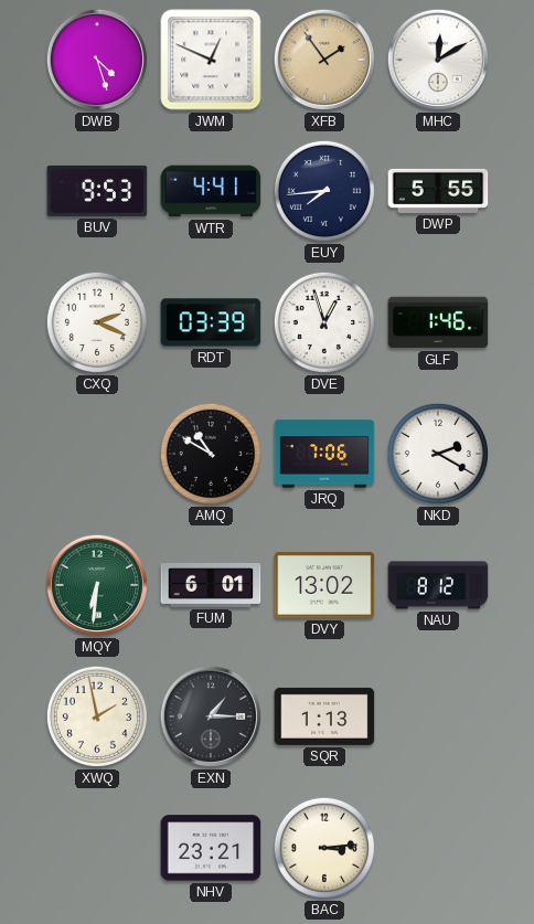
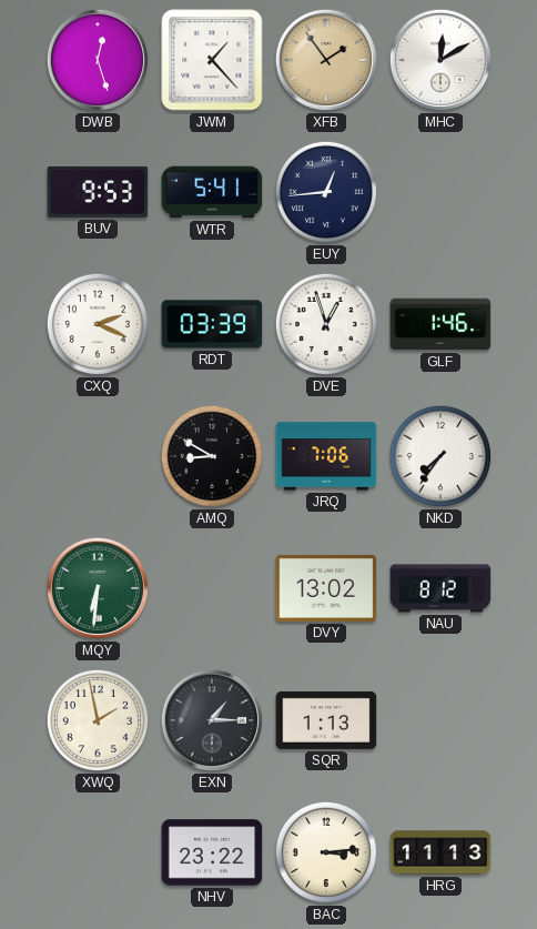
DWB: 4:27 -> 12:27 (98, 60)
JWM: 12:49 -> 1:23 (212, 60)
WTR: 4:41 -> 5:41 (212, 192)
EUY: 7:44 -> 12:44 (326, 192)
DWP: 5:55 -> none (438, 191)
AMQ: 10:50 -> 8:50 (212, 456)
NKD: 2:20 -> 7:36 (440, 456)
FUM: 6:01 -> none (211, 586)
NHV: 23:21 -> 23:22 (212, 852)
HRG: none -> 11:13 (440, 852)
